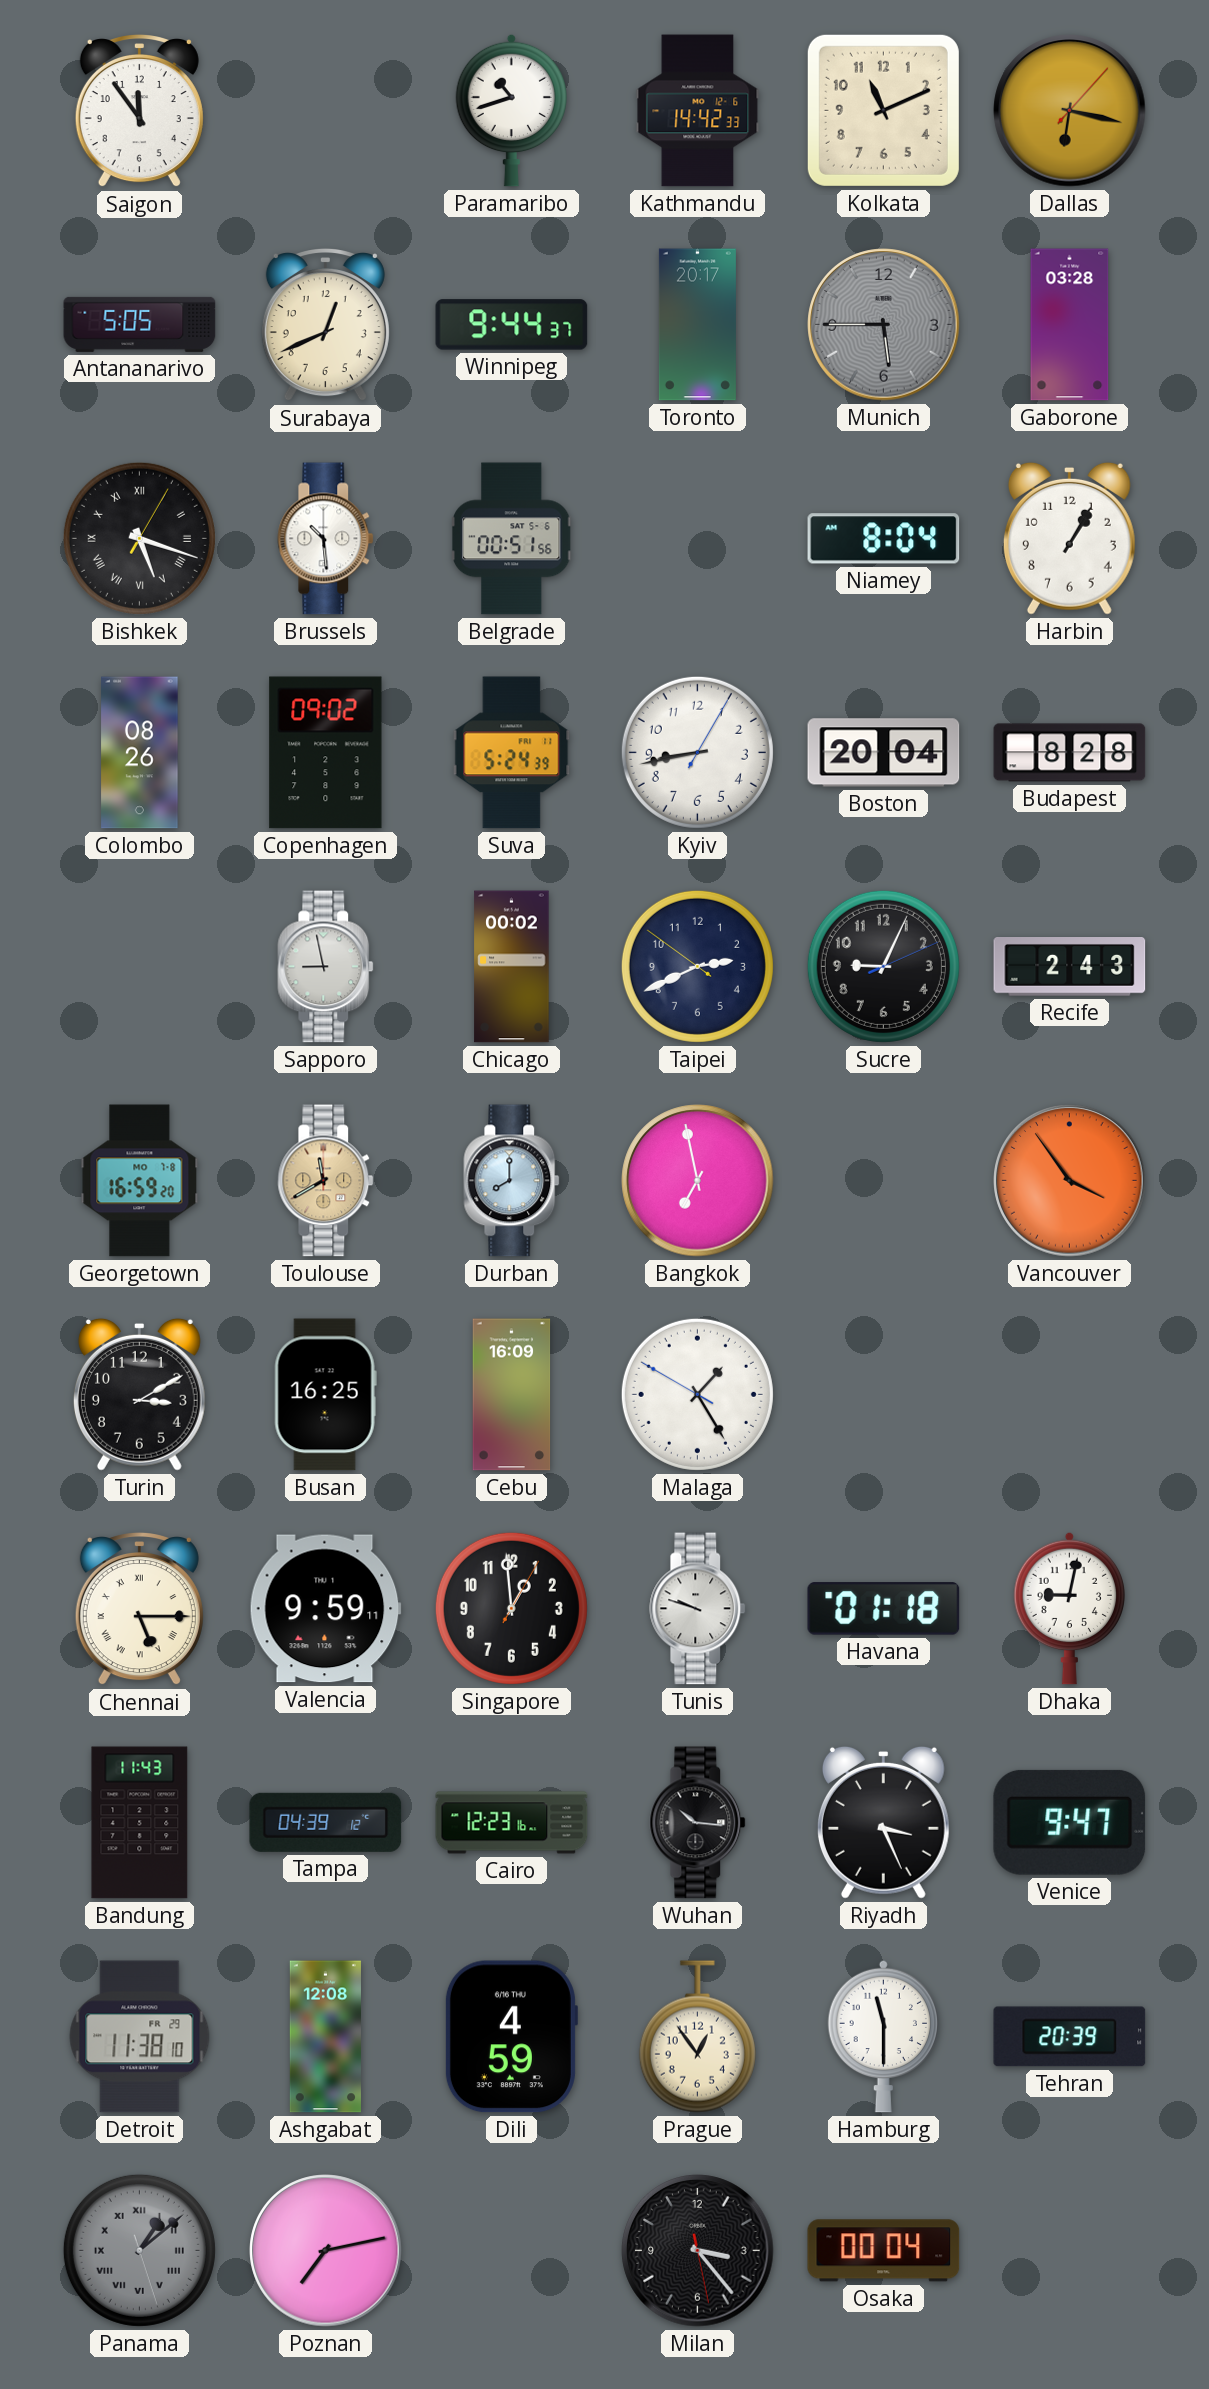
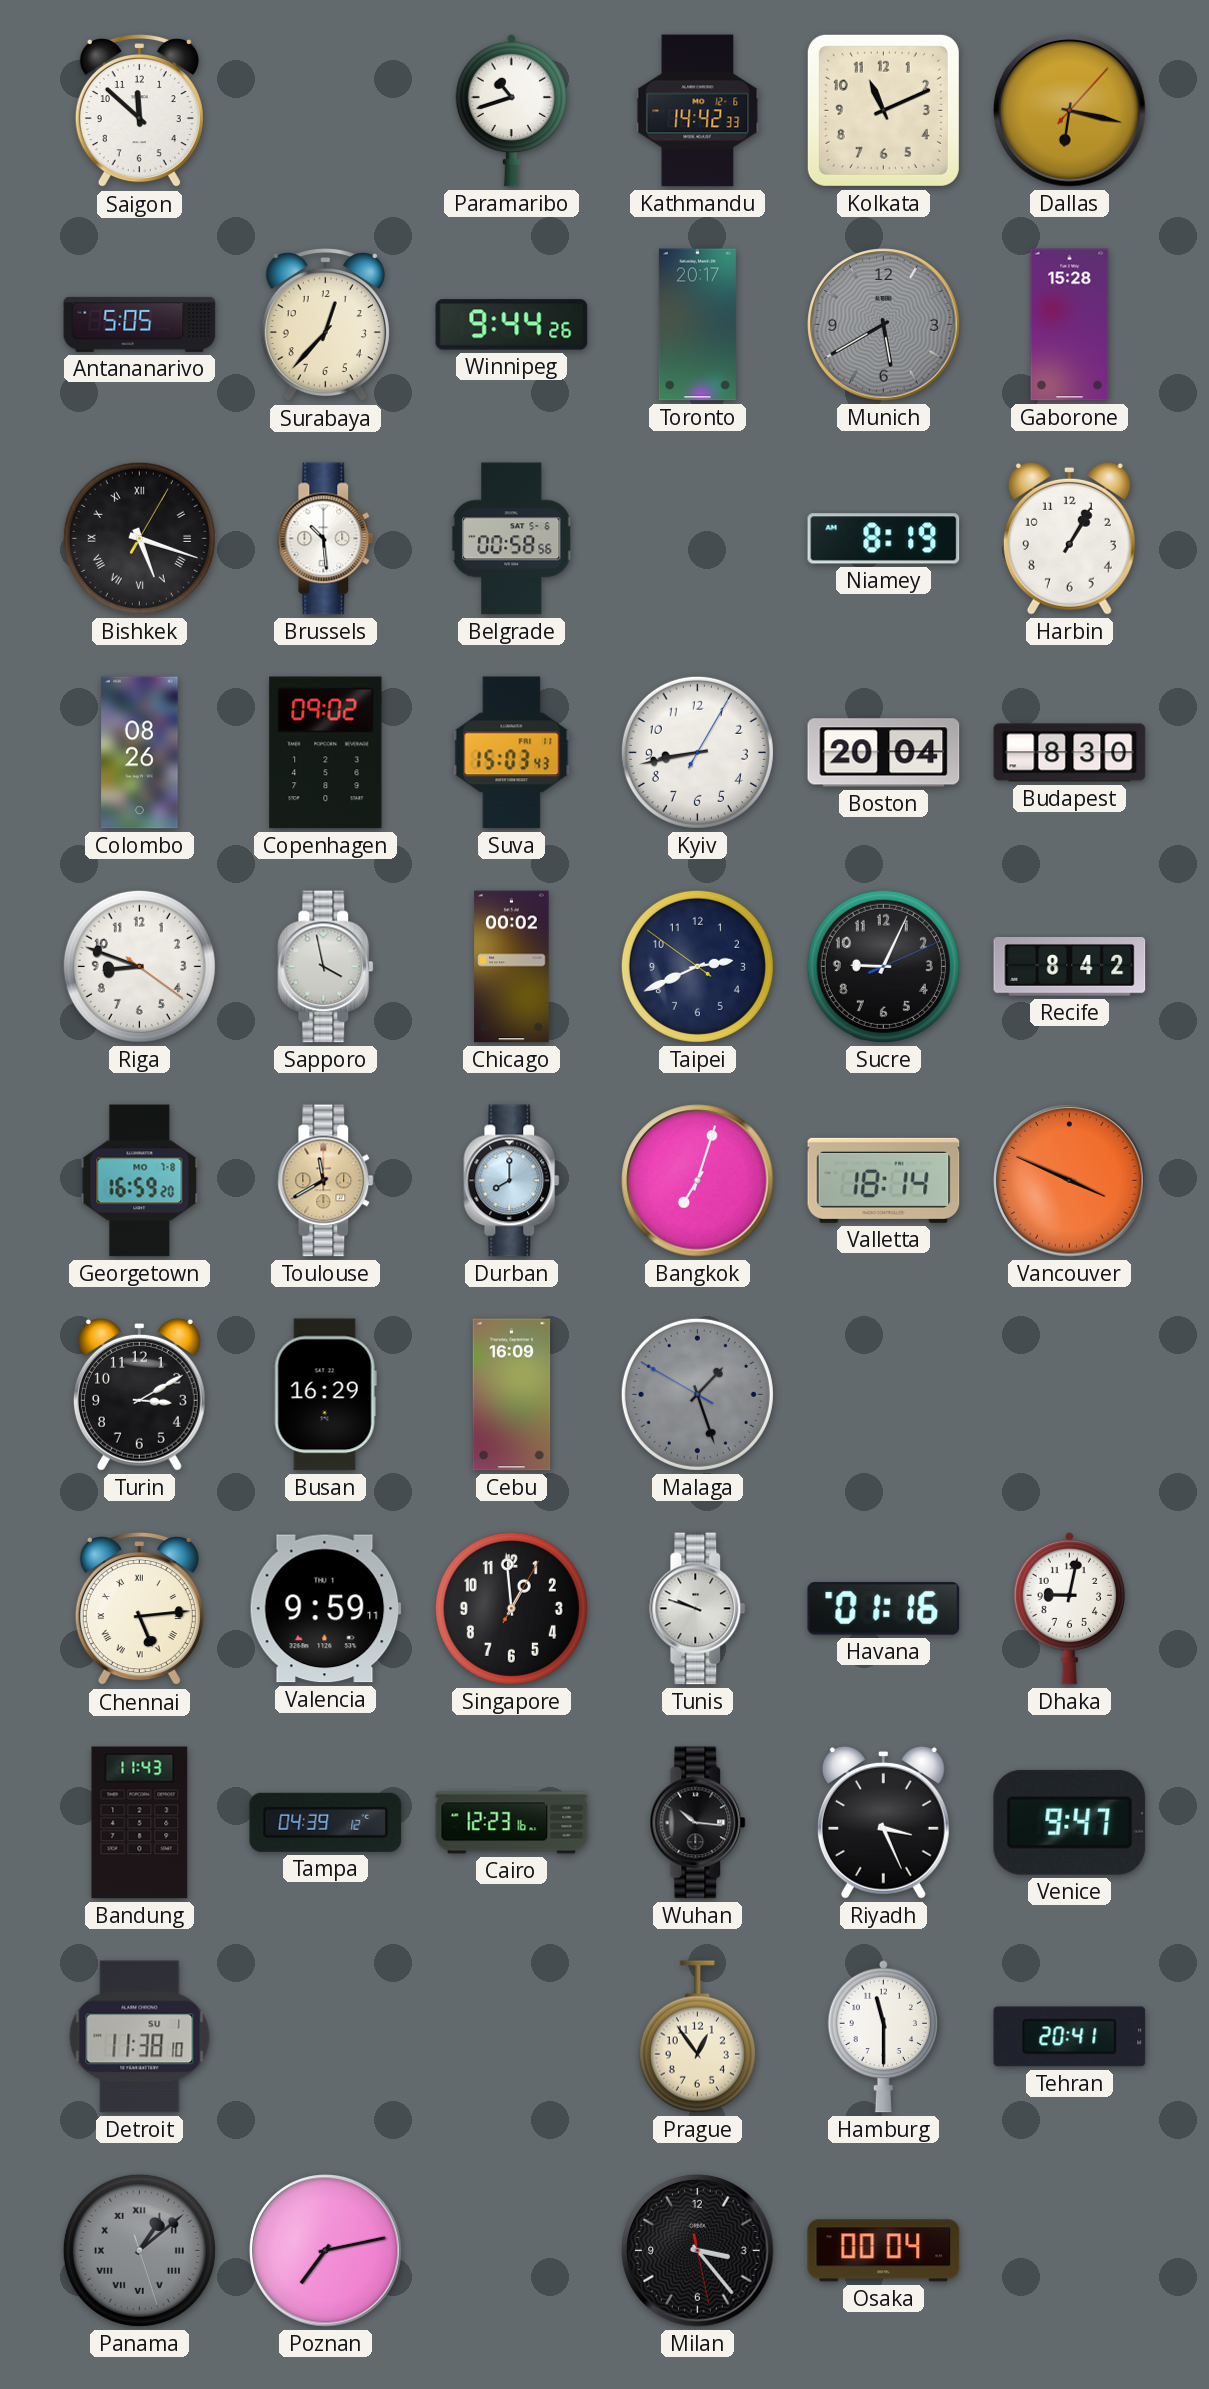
Saigon: 11:54 -> 11:52 (139, 111)
Surabaya: 12:41 -> 12:37 (325, 325)
Winnipeg: 9:44:37 -> 9:44:26 (512, 325)
Munich: 5:45 -> 5:40 (884, 325)
Gaborone: 03:28 -> 15:28 (1070, 325)
Belgrade: 00:51 -> 00:58 (512, 539)
Niamey: 8:04 -> 8:19 (884, 539)
Suva: 5:24 -> 15:03 (512, 753)
Budapest: 8:28 -> 8:30 (1070, 753)
Riga: none -> 8:48 (139, 966)
Sapporo: 8:58 -> 3:58 (326, 967)
Recife: 2:43 -> 8:42 (1070, 967)
Bangkok: 6:58 -> 7:03 (698, 1181)
Valletta: none -> 18:14 (884, 1180)
Vancouver: 3:54 -> 3:49 (1070, 1181)
Busan: 16:25 -> 16:29 (325, 1395)
Malaga: 1:24 -> 1:26 (697, 1394)
Malaga dial: white -> grey (697, 1394)
Chennai: 5:15 -> 5:14 (139, 1609)
Havana: 01:18 -> 01:16 (884, 1609)
Detroit date: FR 29 -> SU 1 (140, 2037)
Ashgabat: 12:08 -> none (325, 2037)
Dili: 4:59 -> none (511, 2037)
Tehran: 20:39 -> 20:41 (1070, 2037)
